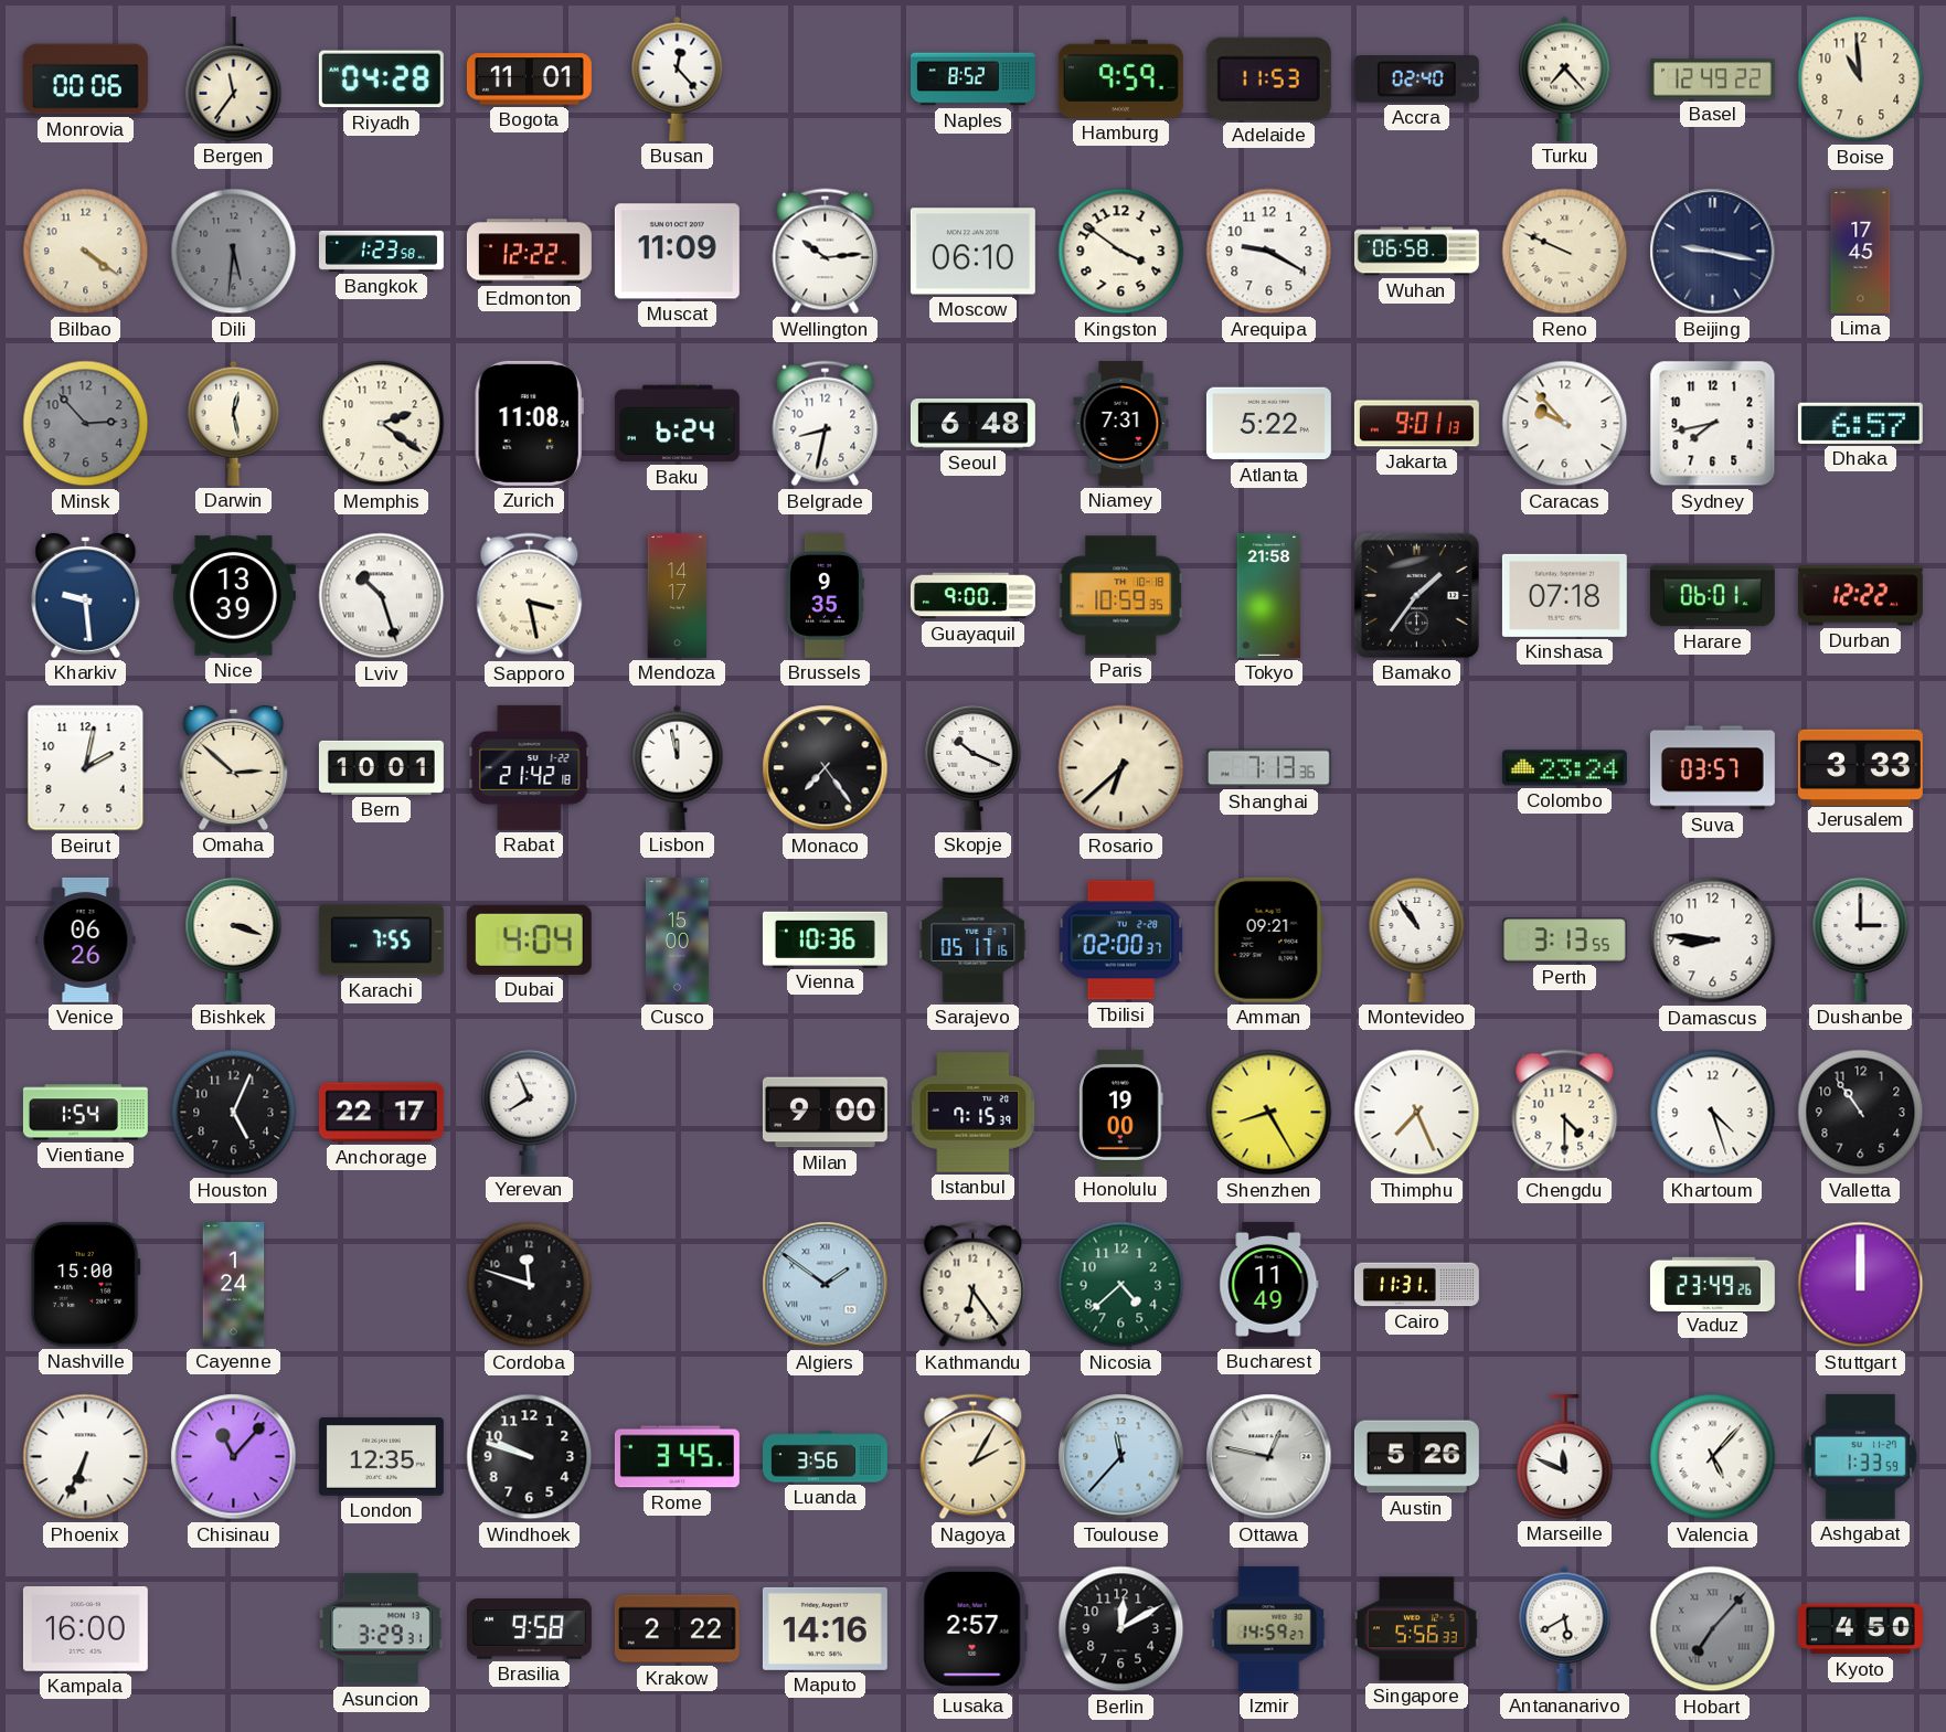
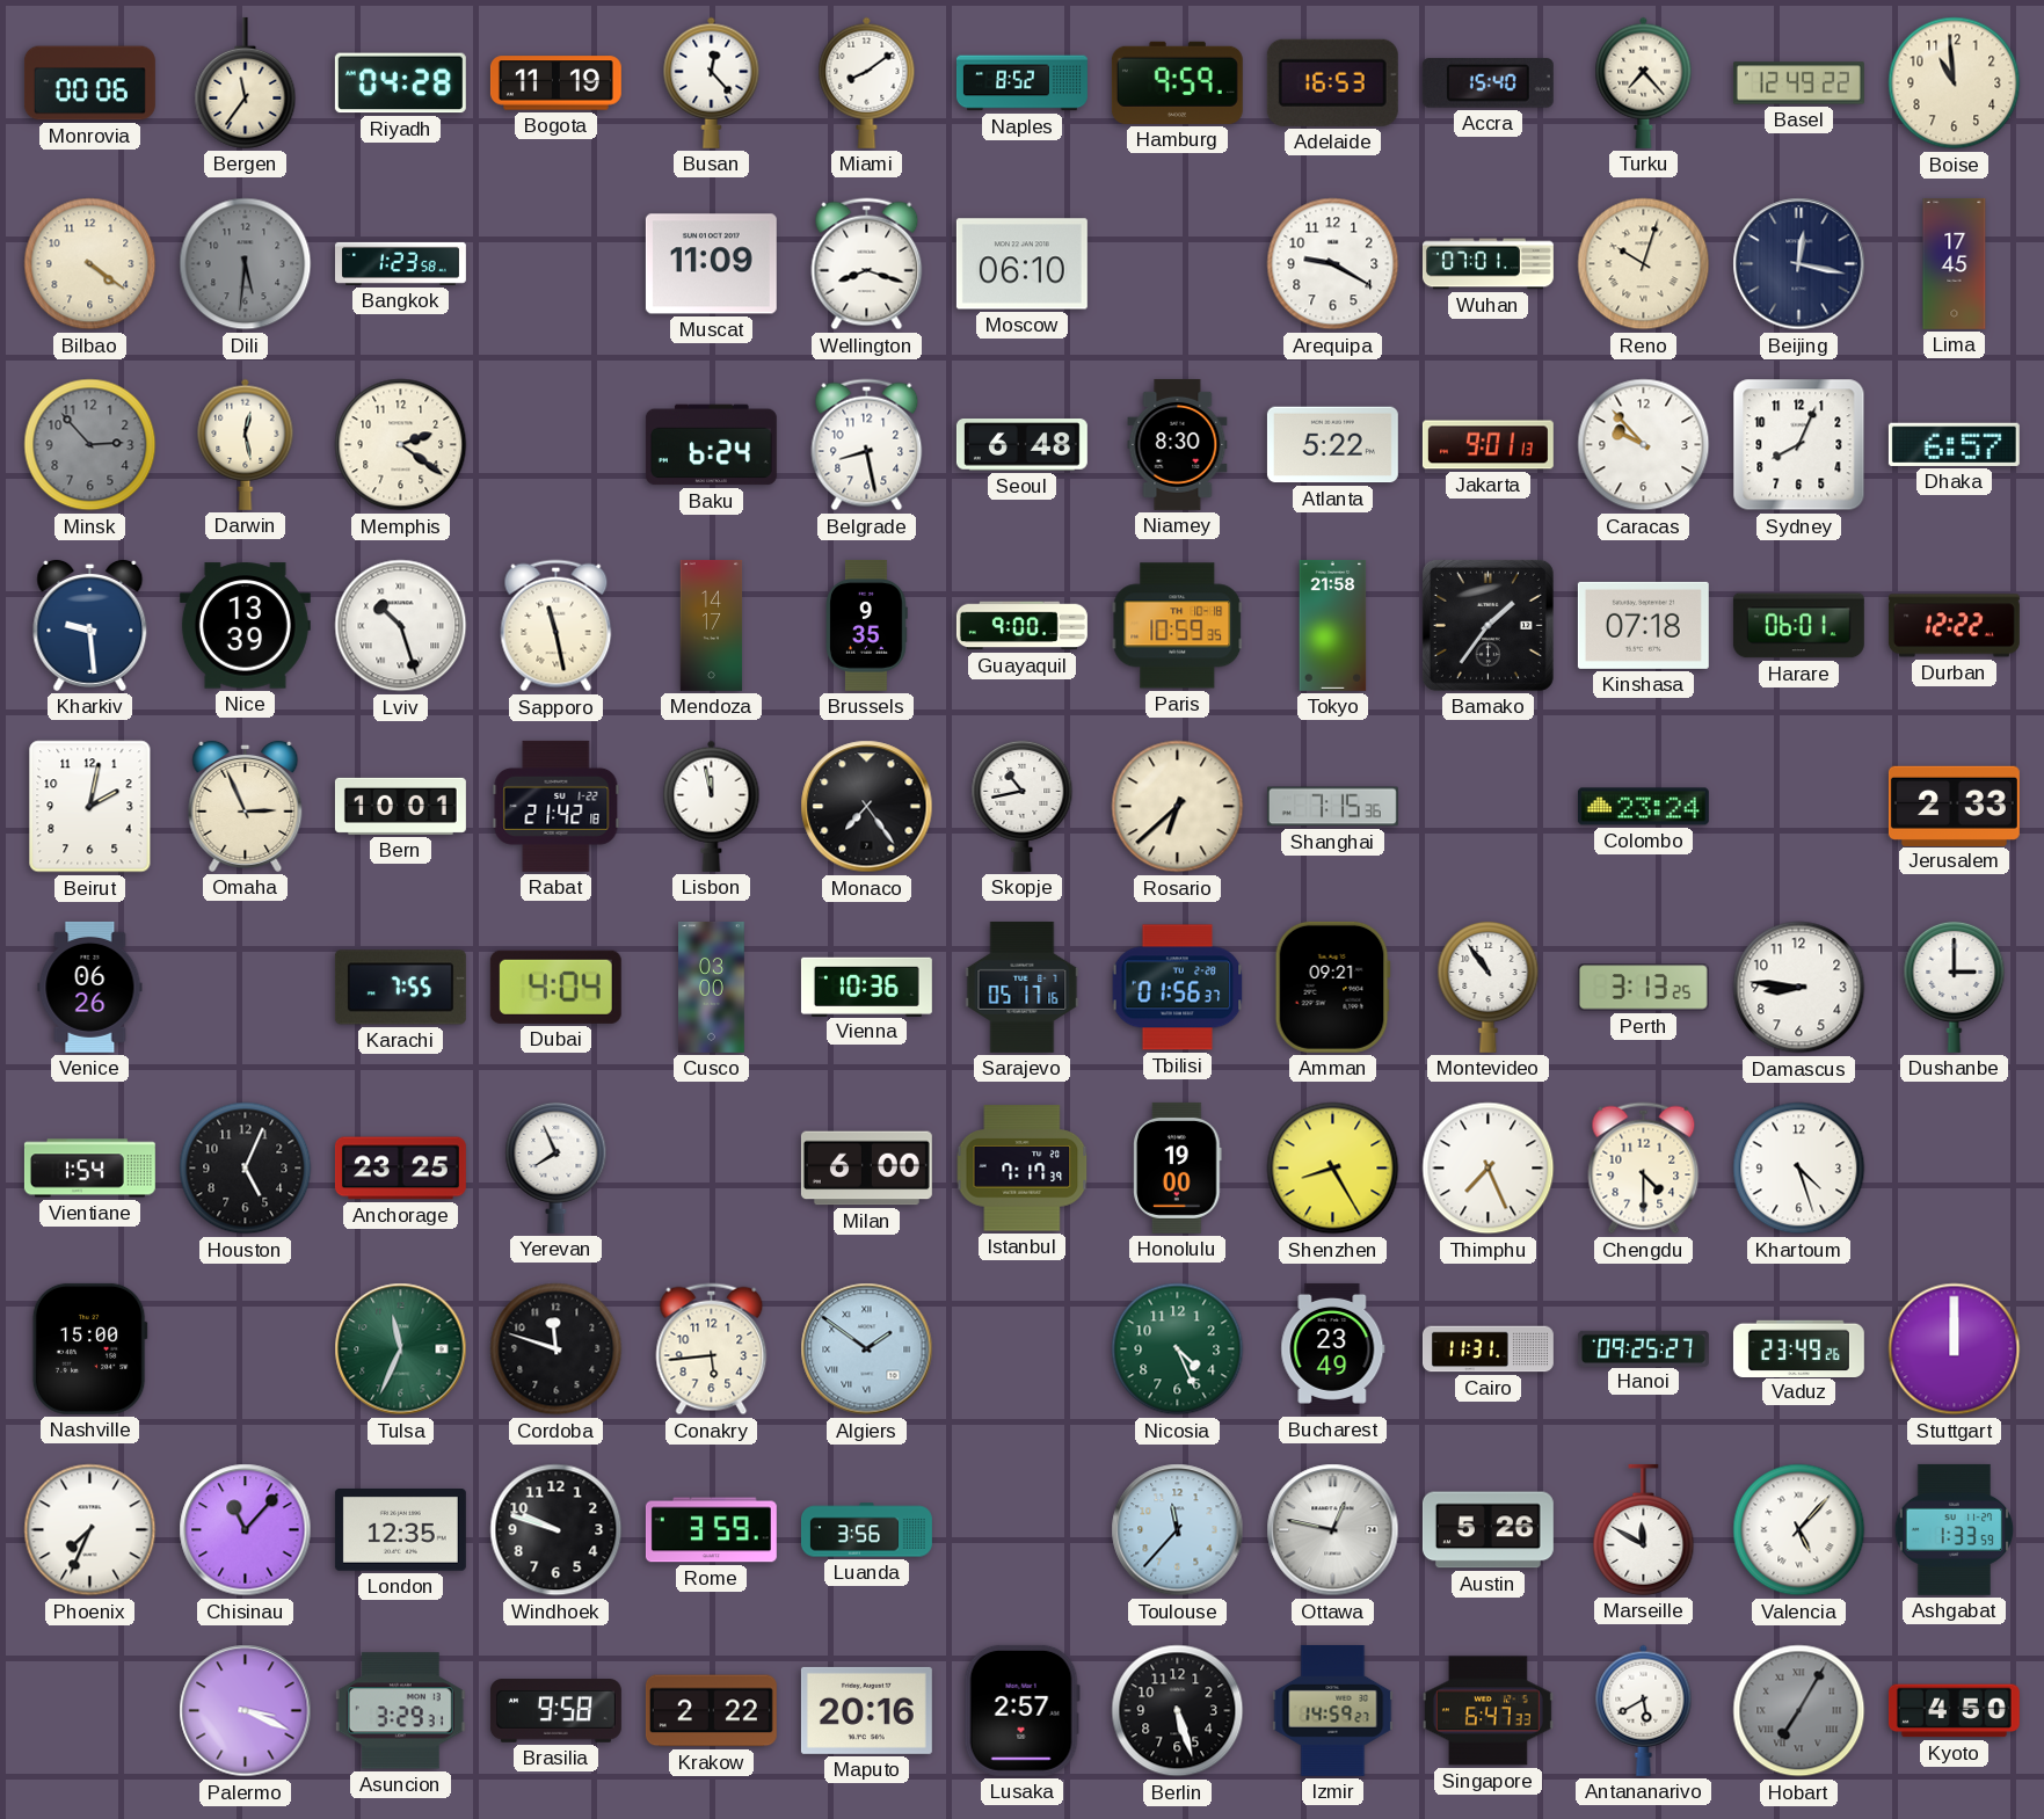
Bogota: 11:01 -> 11:19 (555, 83)
Miami: none -> 8:09 (867, 82)
Adelaide: 11:53 -> 16:53 (1332, 82)
Accra: 02:40 -> 15:40 (1487, 83)
Edmonton: 12:22 -> none (529, 252)
Wellington: 10:14 -> 8:18 (867, 264)
Kingston: 3:51 -> none (1121, 252)
Wuhan: 06:58 -> 07:01 (1487, 264)
Reno: 9:49 -> 10:03 (1644, 264)
Beijing: 9:17 -> 12:17 (1799, 264)
Zurich: 11:08 -> none (529, 423)
Belgrade: 8:32 -> 8:28 (867, 445)
Niamey: 7:31 -> 8:30 (1178, 444)
Sydney: 7:43 -> 8:04 (1799, 445)
Sapporo: 3:28 -> 11:28 (557, 626)
Omaha: 2:52 -> 2:56 (246, 806)
Skopje: 10:19 -> 10:43 (1023, 806)
Shanghai: 7:13 -> 7:15 (1332, 807)
Suva: 03:57 -> none (1712, 768)
Jerusalem: 3:33 -> 2:33 (1954, 806)
Bishkek: 3:18 -> none (234, 939)
Cusco: 15:00 -> 03:00 (712, 987)
Tbilisi: 02:00 -> 01:56 (1178, 988)
Perth: 3:13:55 -> 3:13:25 (1643, 988)
Anchorage: 22:17 -> 23:25 (400, 1169)
Milan: 9:00 -> 6:00 (866, 1169)
Istanbul: 7:15 -> 7:17 (1023, 1169)
Valletta: 10:54 -> none (1861, 1113)
Cayenne: 1:24 -> none (234, 1284)
Tulsa: none -> 11:34 (401, 1349)
Conakry: none -> 5:44 (712, 1349)
Kathmandu: 6:24 -> none (974, 1285)
Nicosia: 4:38 -> 4:26 (1178, 1349)
Bucharest: 11:49 -> 23:49 (1333, 1348)
Hanoi: none -> 09:25 (1643, 1348)
Phoenix: 6:34 -> 7:34 (90, 1530)
Rome: 3:45 -> 3:59 (711, 1530)
Nagoya: 2:05 -> none (974, 1457)
Marseille: 11:49 -> 11:50 (1644, 1529)
Kampala: 16:00 -> none (85, 1629)
Palermo: none -> 3:19 (246, 1711)
Maputo: 14:16 -> 20:16 (866, 1710)
Berlin: 12:10 -> 5:27 (1178, 1711)
Singapore: 5:56 -> 6:47 (1487, 1711)
Hobart: 7:07 -> 7:05 (1799, 1711)
